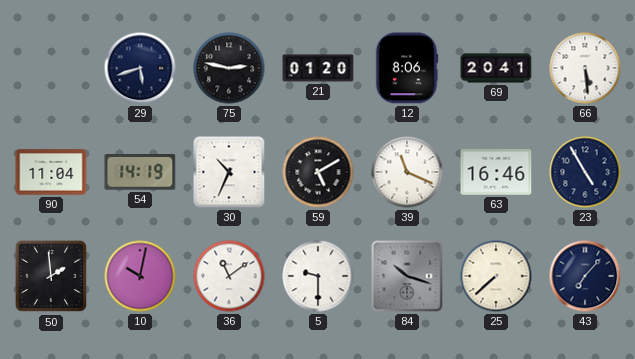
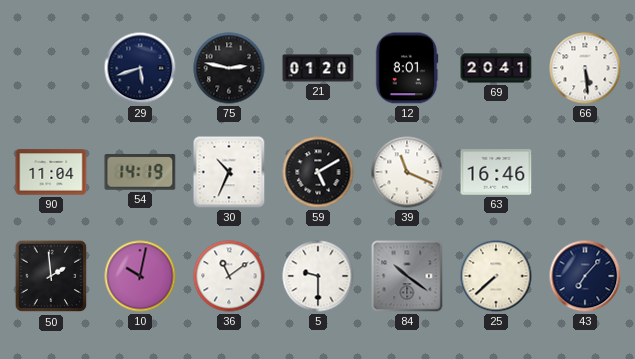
12: 8:06 -> 8:01 (407, 68)
23: 4:55 -> none (585, 172)
84: 10:18 -> 10:21 (407, 276)
